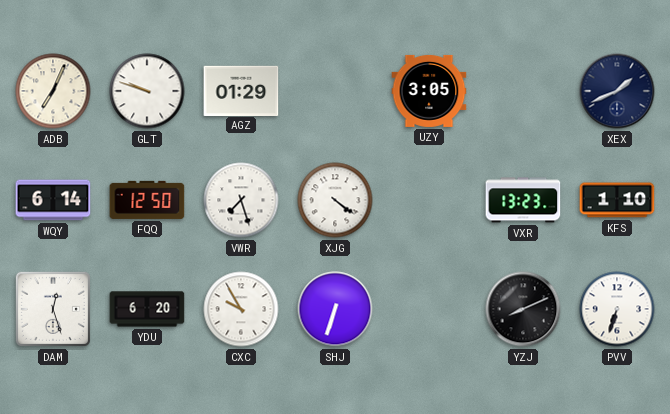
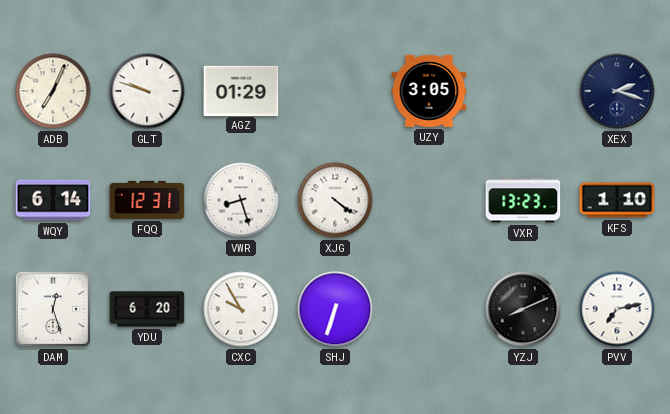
XEX: 1:41 -> 2:18 (617, 91)
FQQ: 12:50 -> 12:31 (147, 200)
VWR: 7:27 -> 8:27 (241, 200)
PVV: 6:33 -> 7:13 (617, 309)
